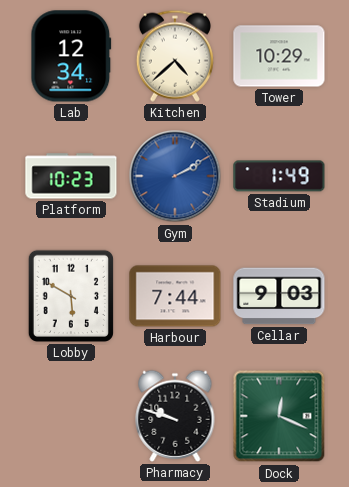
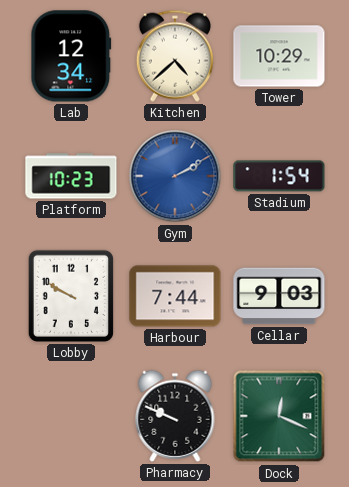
Stadium: 1:49 -> 1:54 (279, 176)
Lobby: 5:50 -> 9:50 (71, 296)
Pharmacy: 9:48 -> 9:49 (175, 416)
